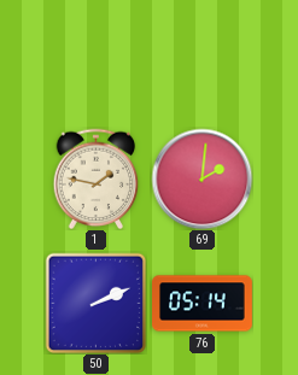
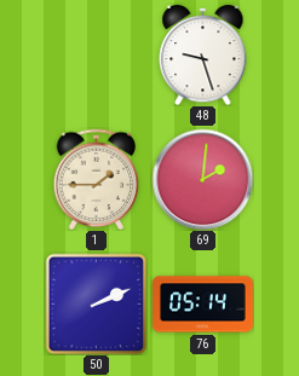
48: none -> 9:27 (203, 54)
1: 1:47 -> 1:45 (97, 179)
